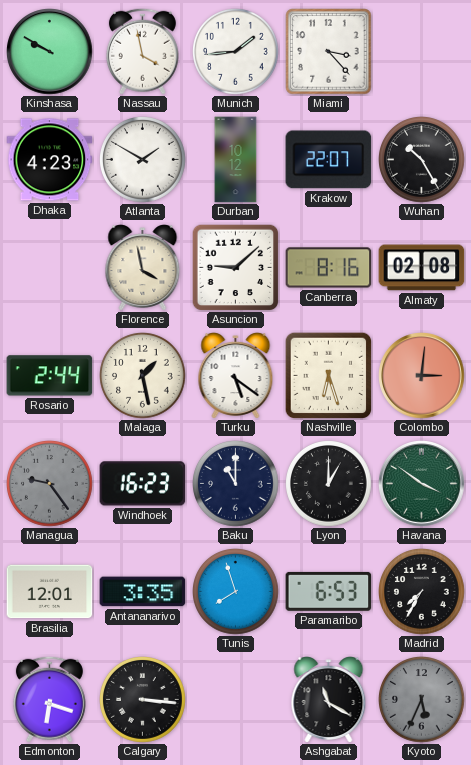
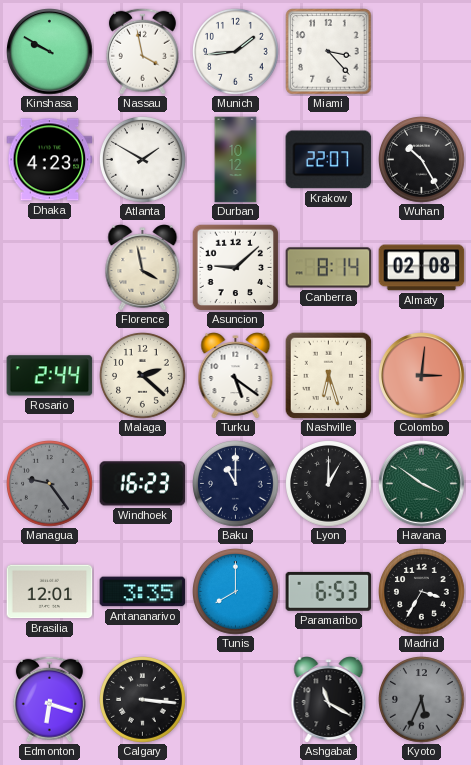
Canberra: 8:16 -> 8:14 (329, 268)
Malaga: 1:28 -> 2:22 (143, 376)
Tunis: 7:57 -> 8:00 (236, 592)
Madrid: 7:35 -> 3:35 (422, 592)
